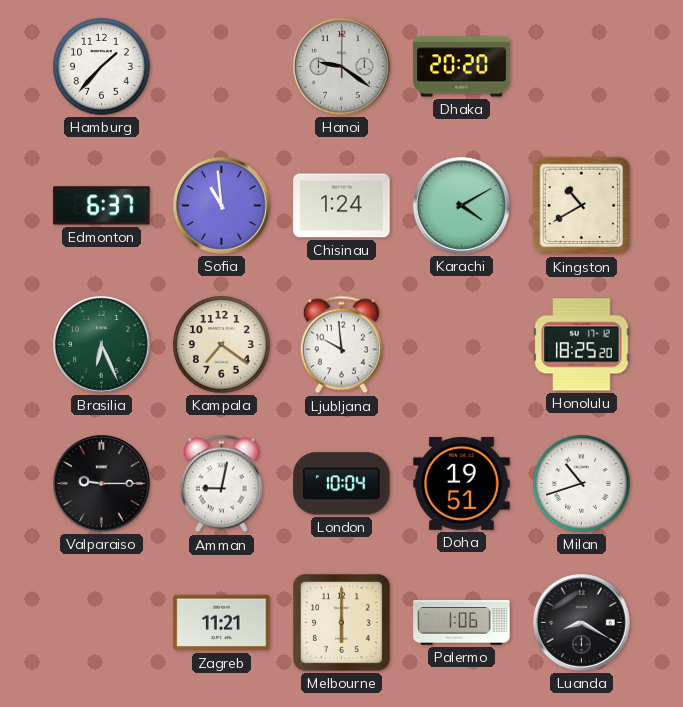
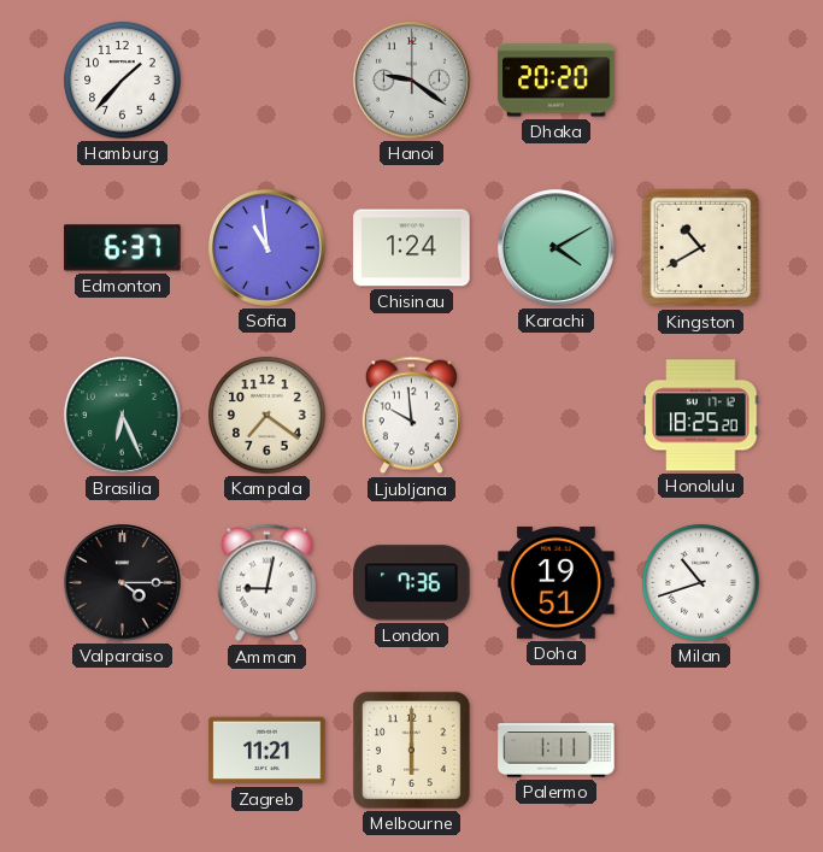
Valparaiso: 9:15 -> 4:15 (123, 583)
London: 10:04 -> 7:36 (412, 583)
Palermo: 1:06 -> 1:11 (557, 751)
Luanda: 8:20 -> none (582, 623)
